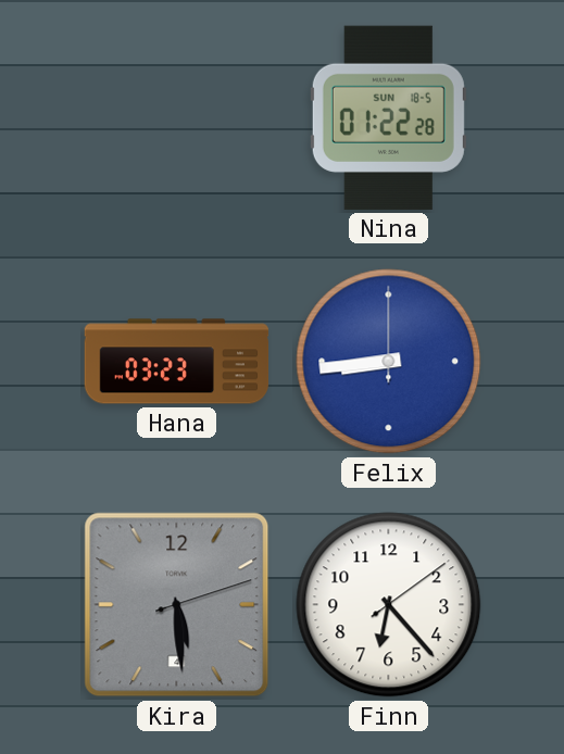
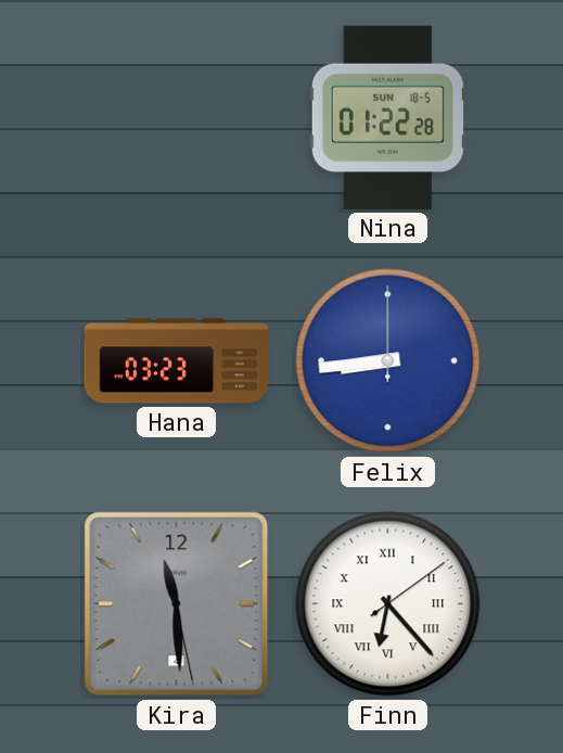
Kira: 5:29 -> 11:29 (177, 604)
Finn numerals: Arabic -> Roman (388, 604)
